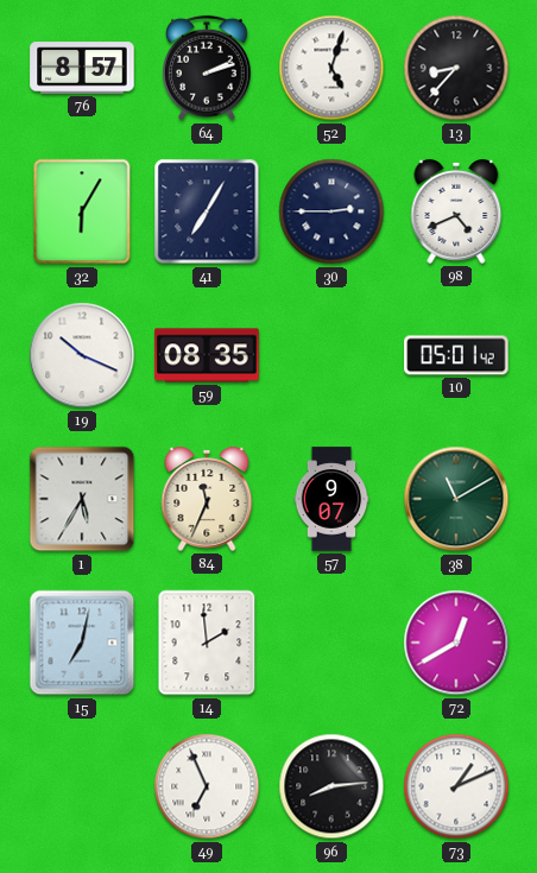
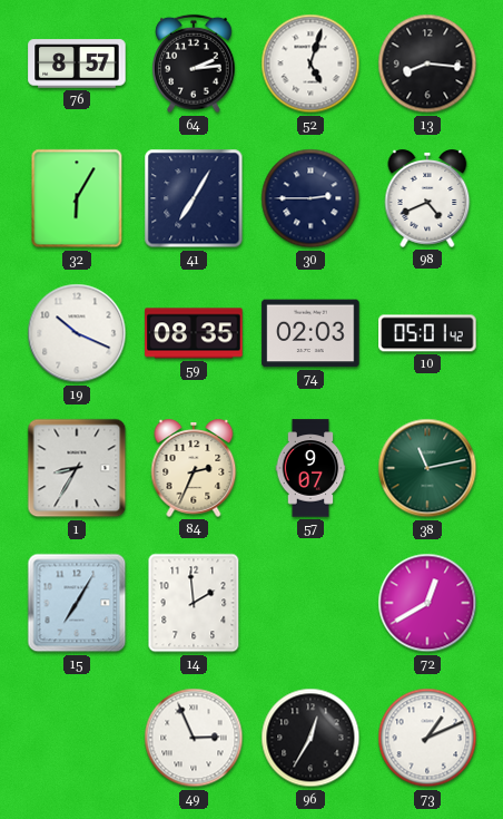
64: 2:12 -> 2:14 (194, 64)
13: 8:37 -> 8:16 (427, 64)
74: none -> 02:03 (310, 333)
1: 5:35 -> 8:35 (77, 468)
84: 11:34 -> 2:34 (194, 469)
38: 11:10 -> 11:13 (427, 468)
15: 7:02 -> 7:05 (77, 603)
49: 6:56 -> 2:56 (194, 738)
96: 8:14 -> 12:35 (310, 738)
